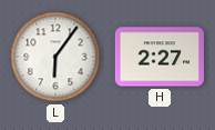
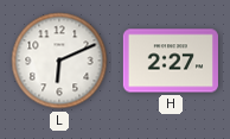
L: 6:06 -> 6:11 (59, 61)
